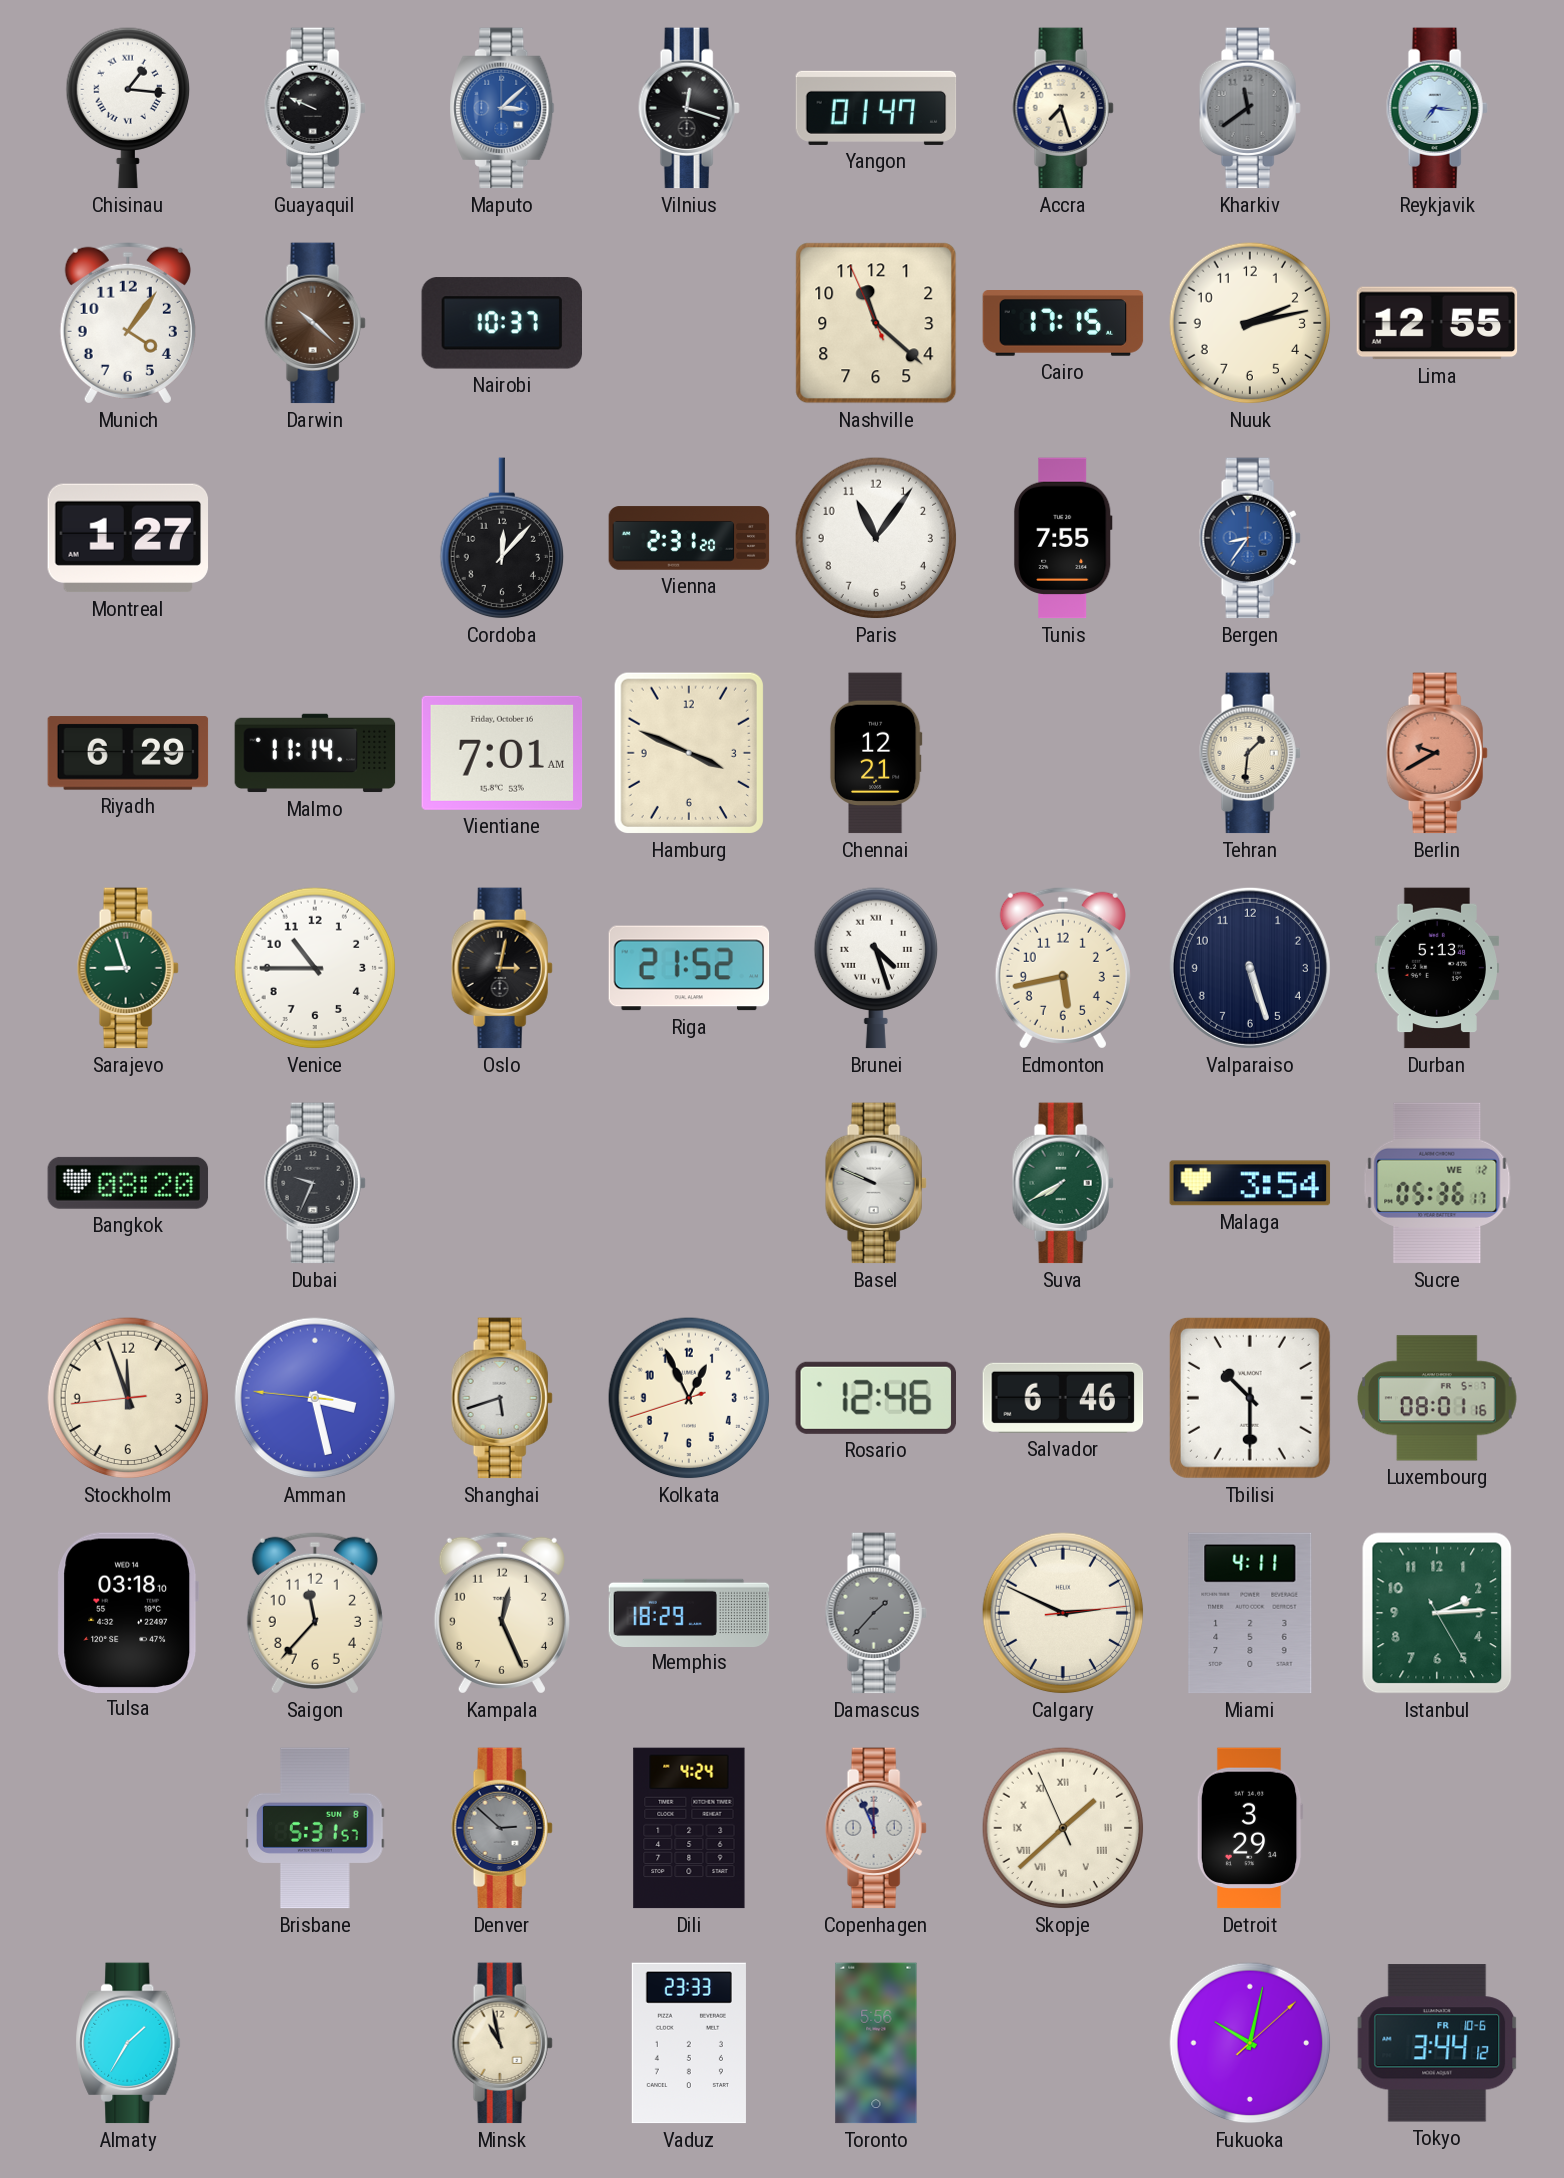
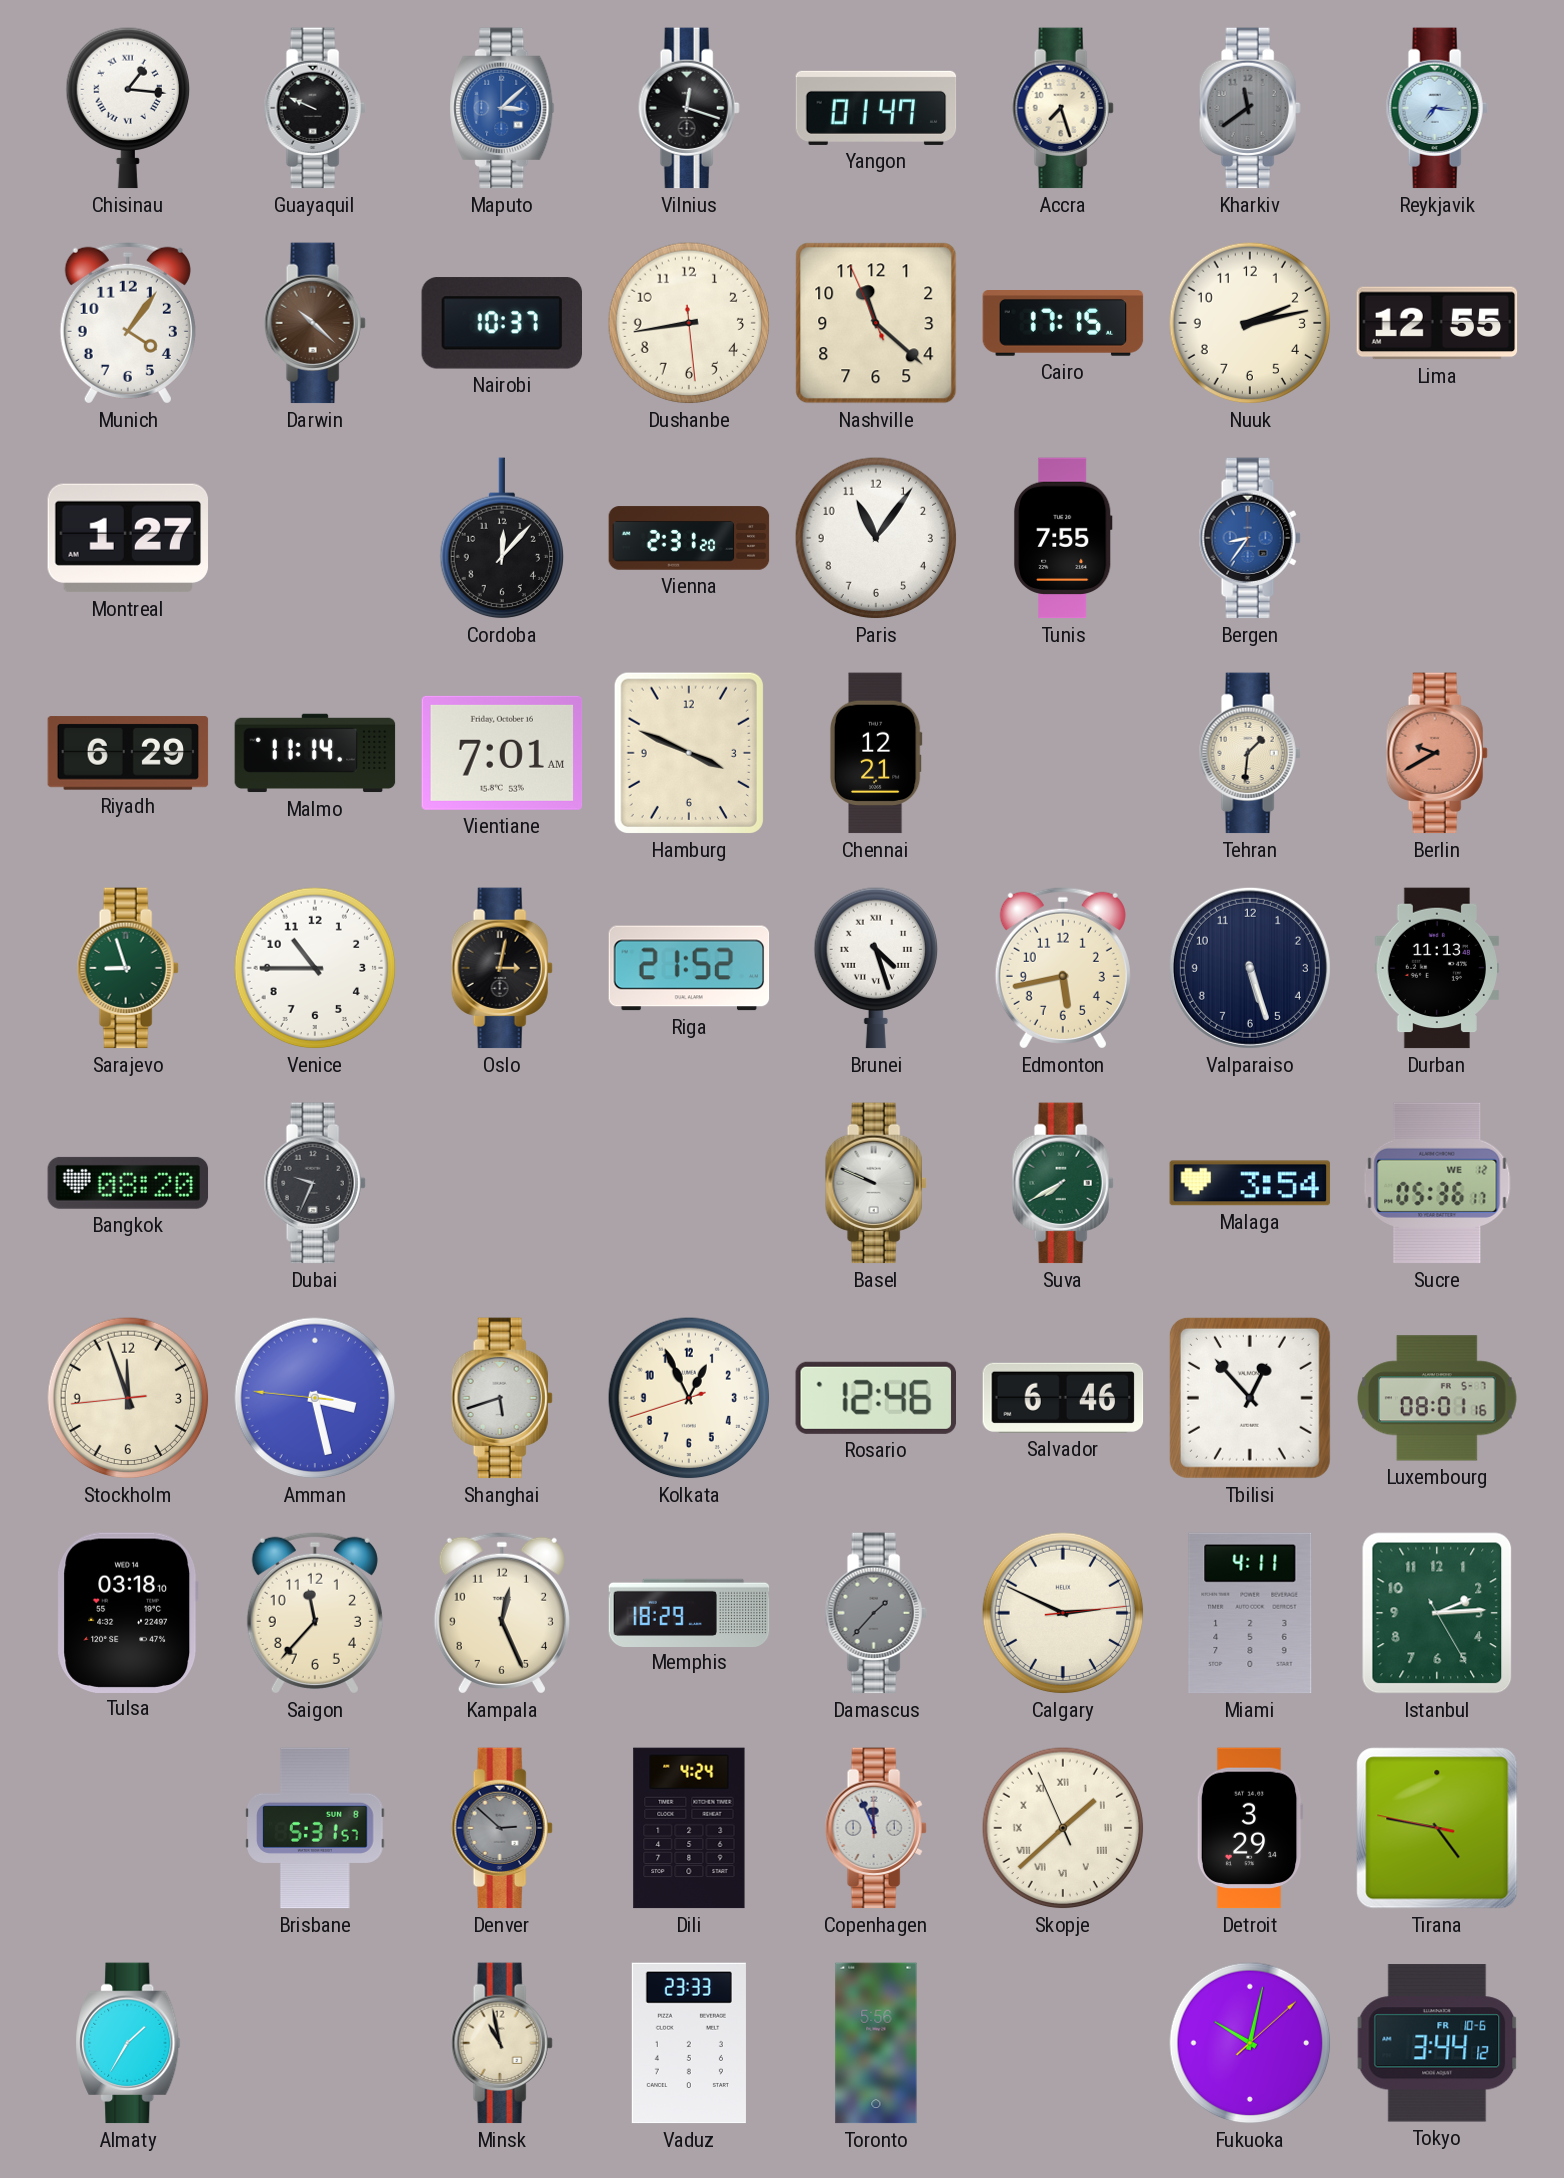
Dushanbe: none -> 8:43 (689, 323)
Durban: 5:13 -> 11:13 (1436, 968)
Tbilisi: 10:30 -> 12:53 (1250, 1398)
Tirana: none -> 4:46 (1437, 1828)
